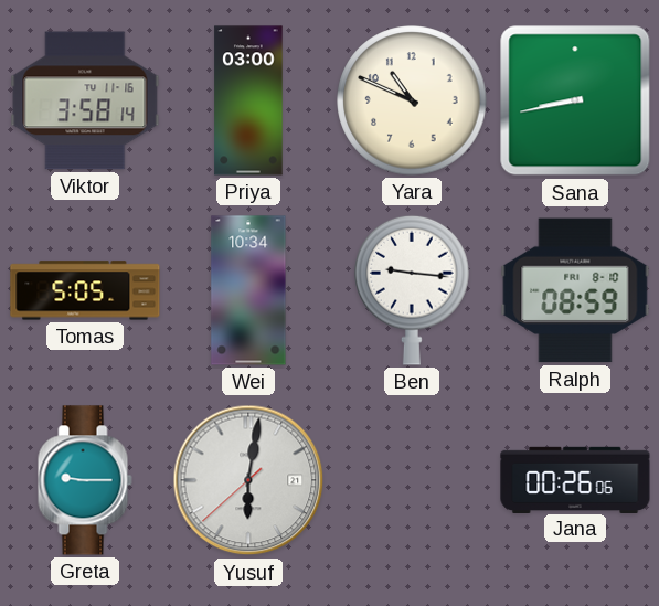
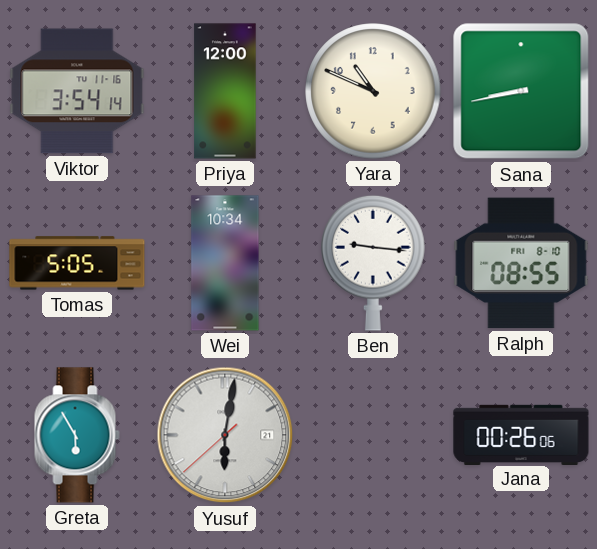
Viktor: 3:58 -> 3:54 (77, 91)
Priya: 03:00 -> 12:00 (225, 91)
Ralph: 08:59 -> 08:55 (521, 263)
Greta: 9:15 -> 5:55 (77, 435)
